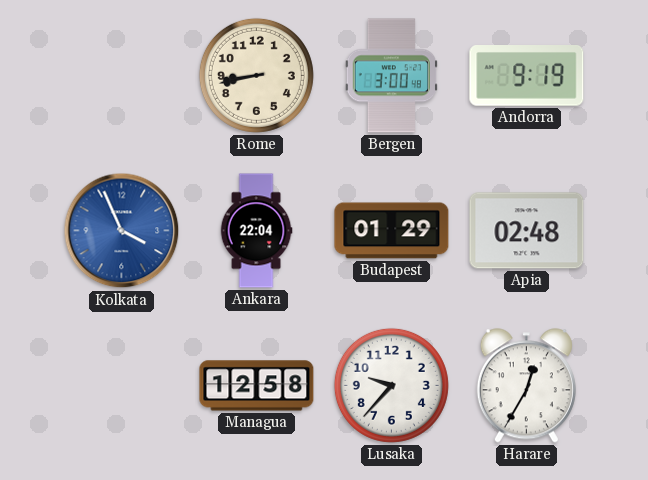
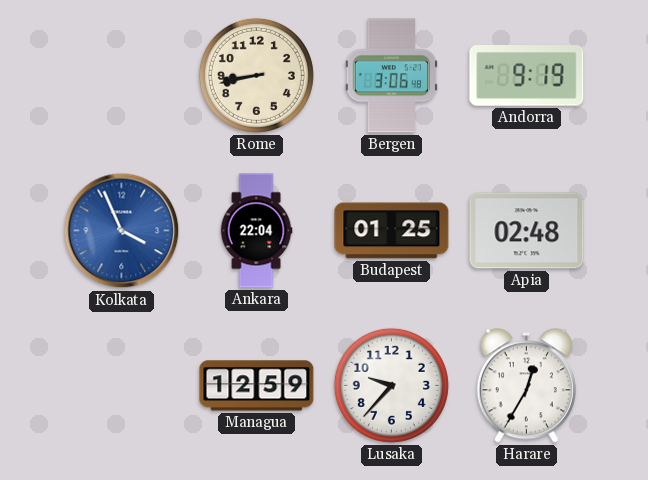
Bergen: 3:00 -> 3:06 (391, 76)
Budapest: 01:29 -> 01:25 (392, 231)
Managua: 12:58 -> 12:59 (257, 386)
